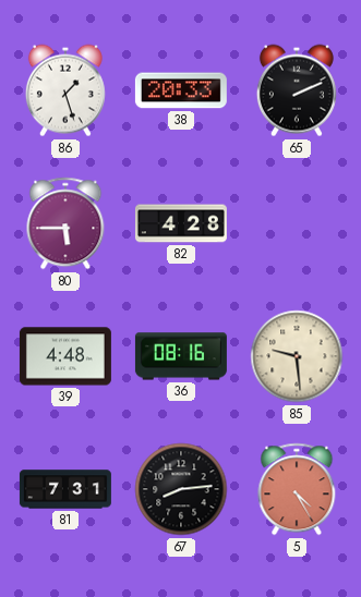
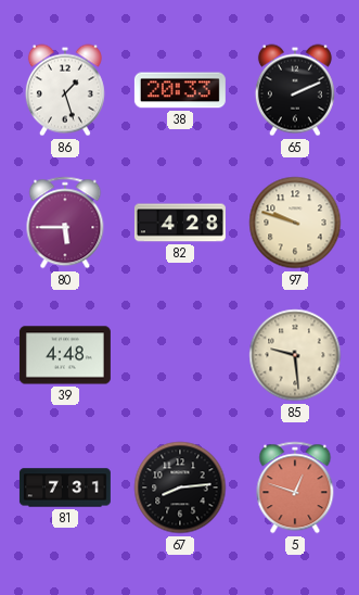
97: none -> 9:48 (295, 223)
36: 08:16 -> none (181, 356)
5: 4:25 -> 12:48 (295, 488)
